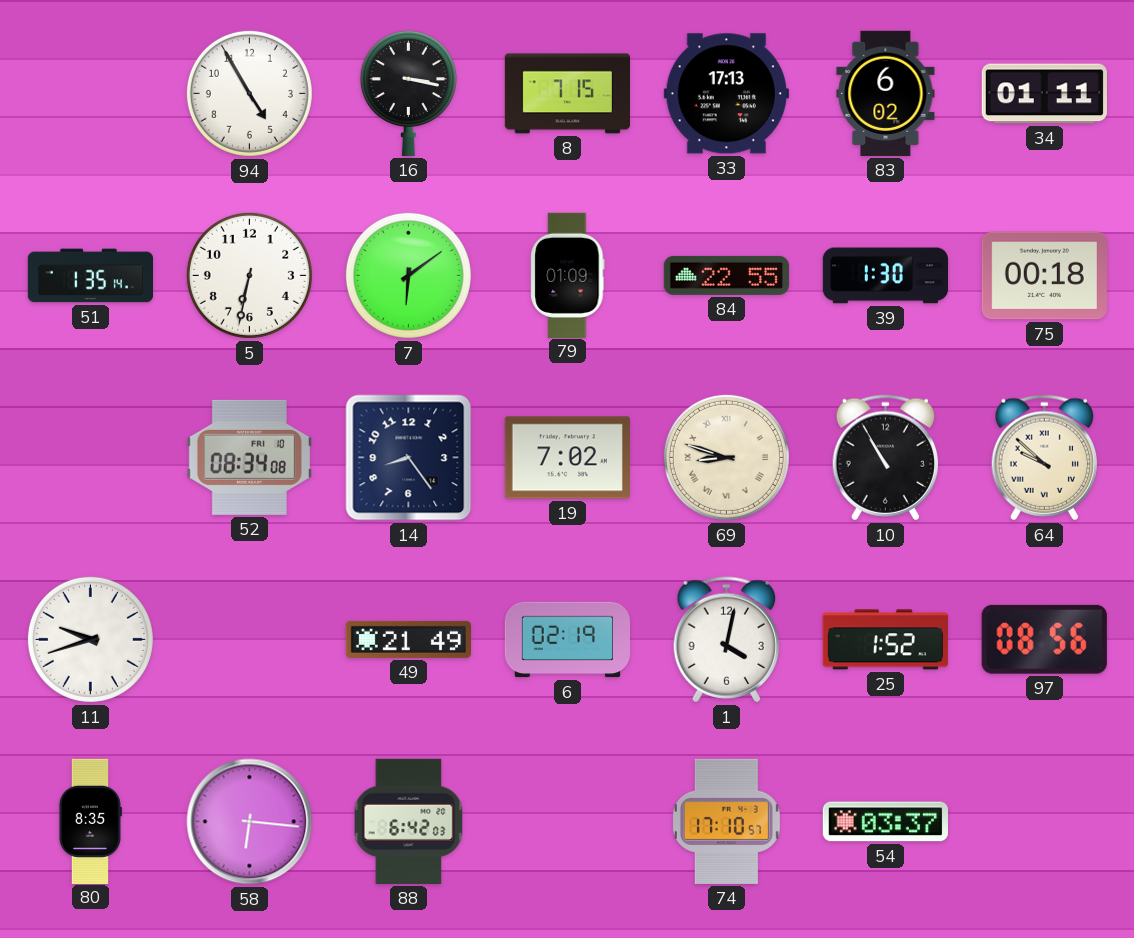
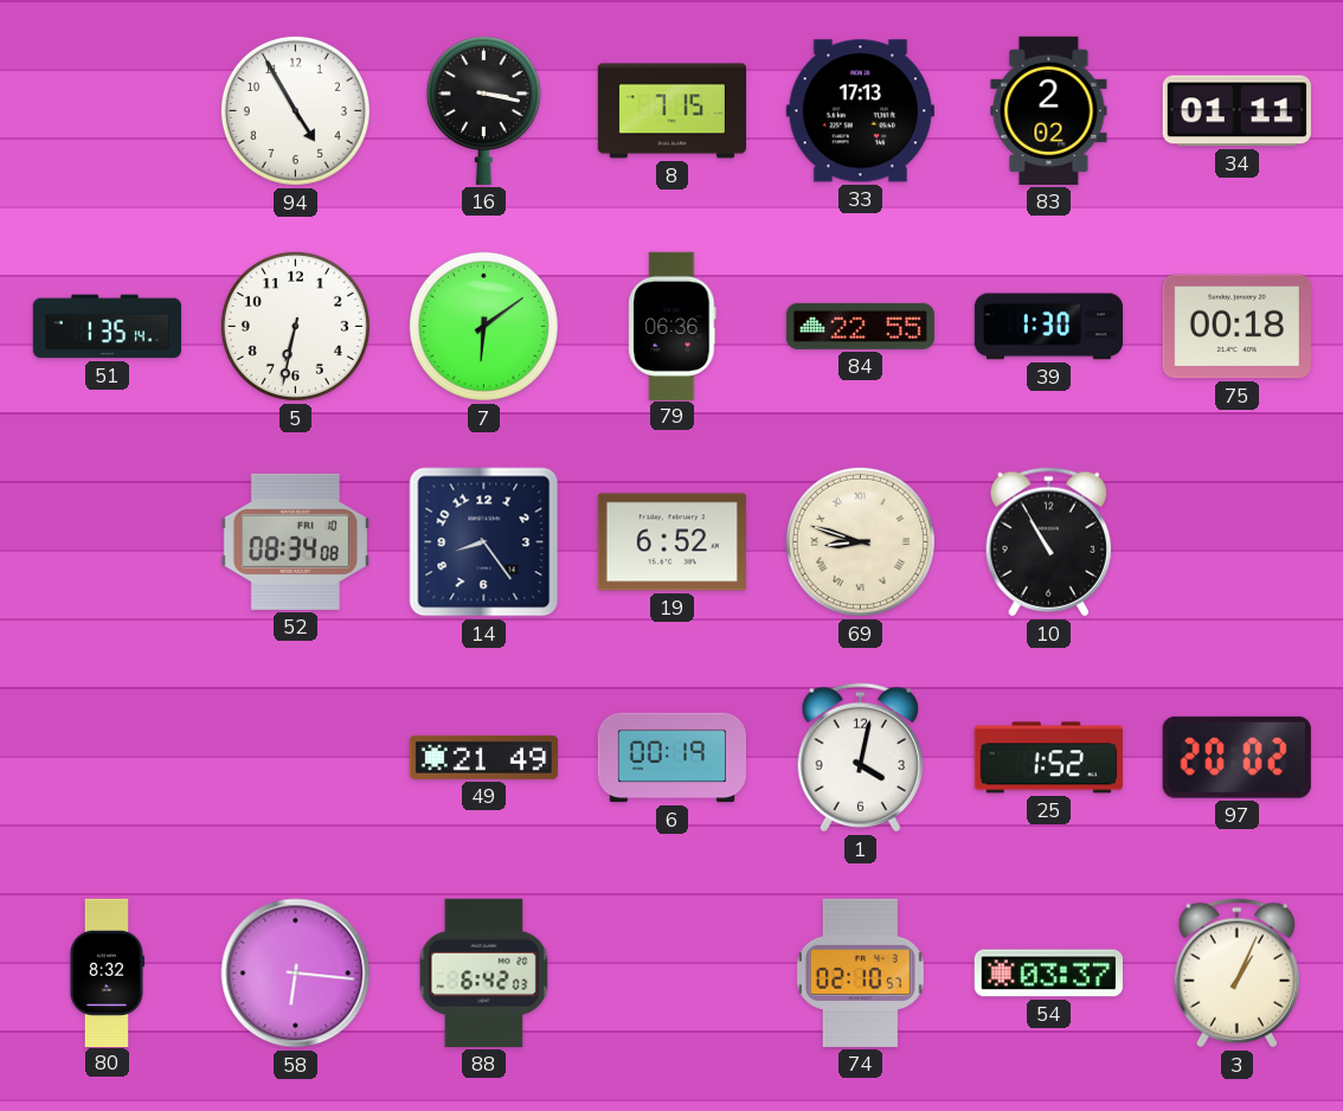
83: 6:02 -> 2:02 (1049, 110)
79: 01:09 -> 06:36 (673, 326)
19: 7:02 -> 6:52 (671, 542)
64: 9:52 -> none (1044, 458)
11: 9:42 -> none (90, 639)
6: 02:19 -> 00:19 (671, 758)
97: 08:56 -> 20:02 (1236, 757)
80: 8:35 -> 8:32 (107, 972)
74: 17:10 -> 02:10 (860, 972)
3: none -> 1:04 (1236, 974)
